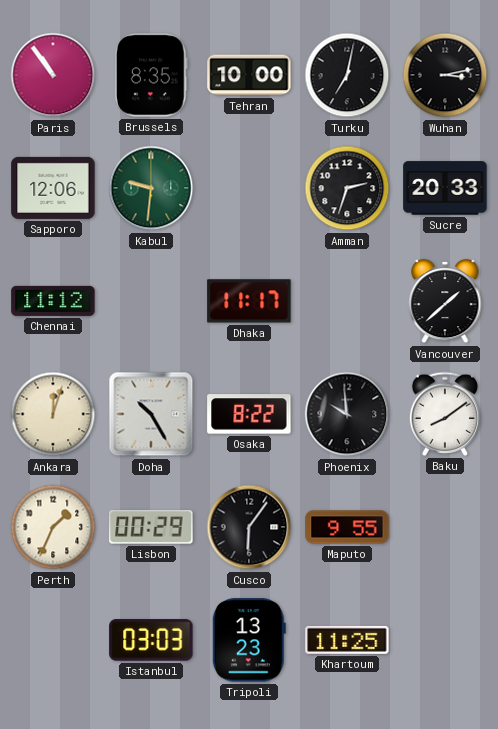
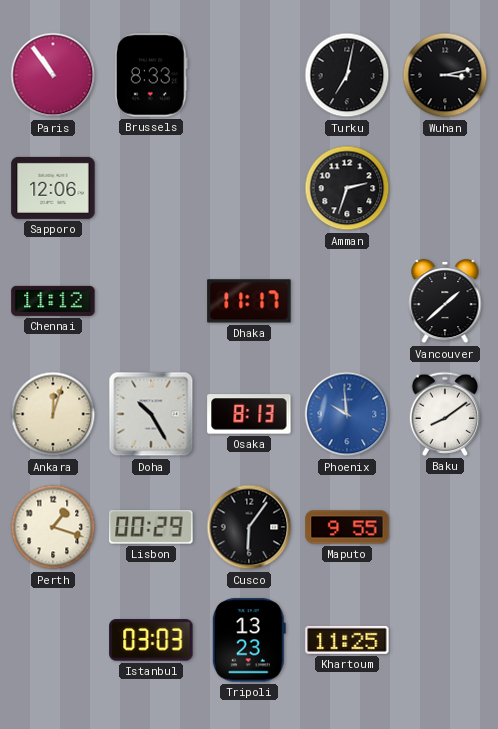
Brussels: 8:35 -> 8:33 (152, 75)
Tehran: 10:00 -> none (249, 75)
Kabul: 9:31 -> none (151, 188)
Sucre: 20:33 -> none (445, 188)
Osaka: 8:22 -> 8:13 (249, 414)
Phoenix dial: black -> blue (347, 414)
Perth: 1:34 -> 1:18 (53, 527)
